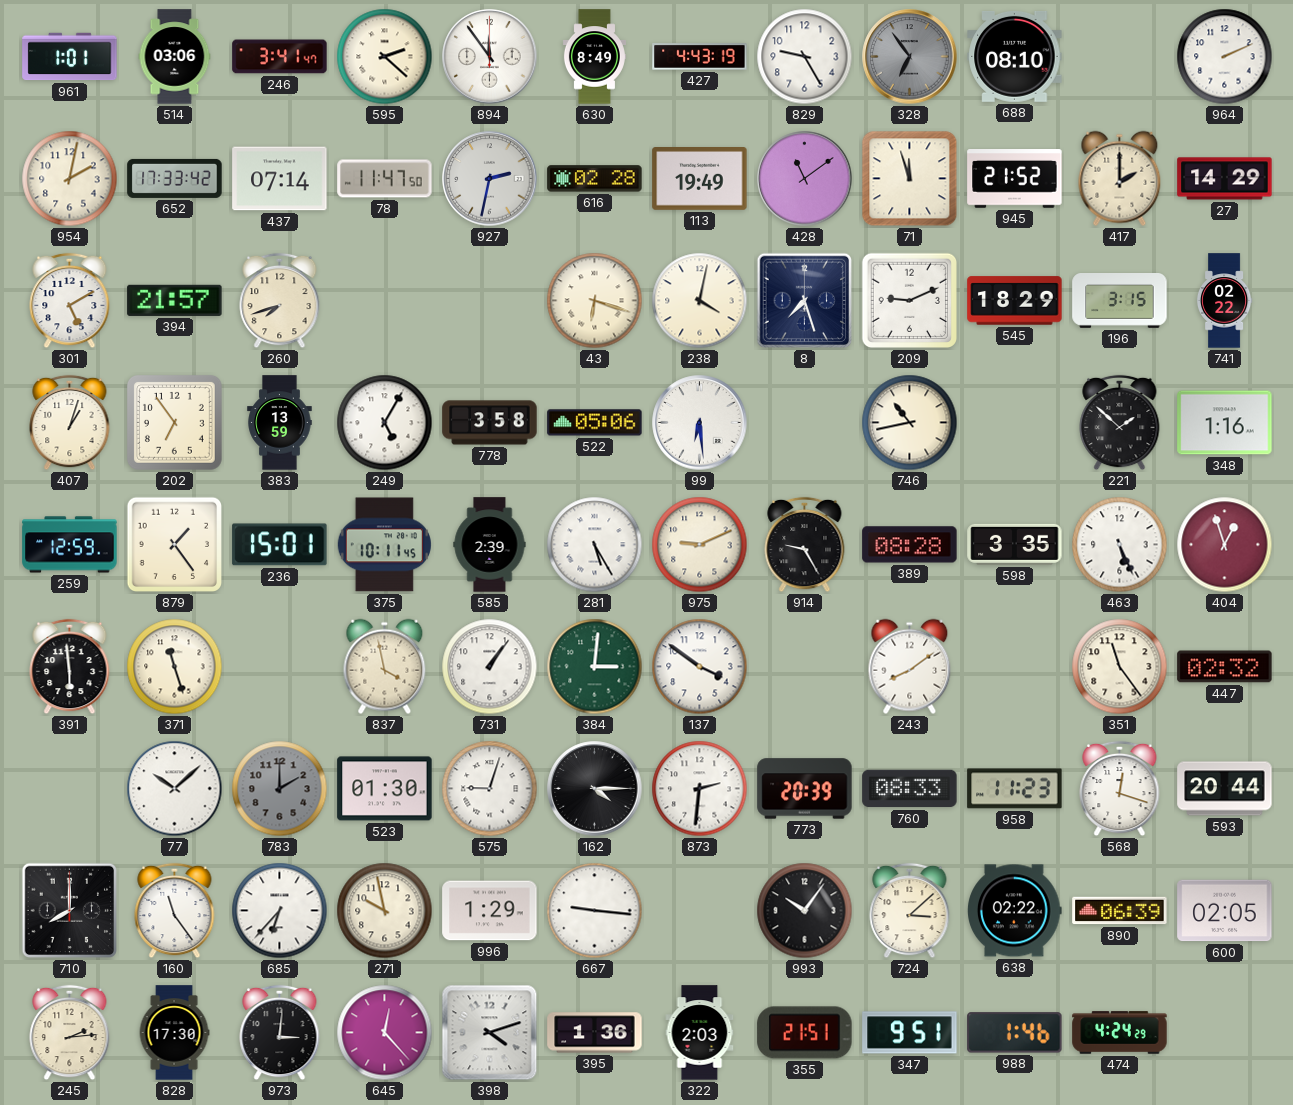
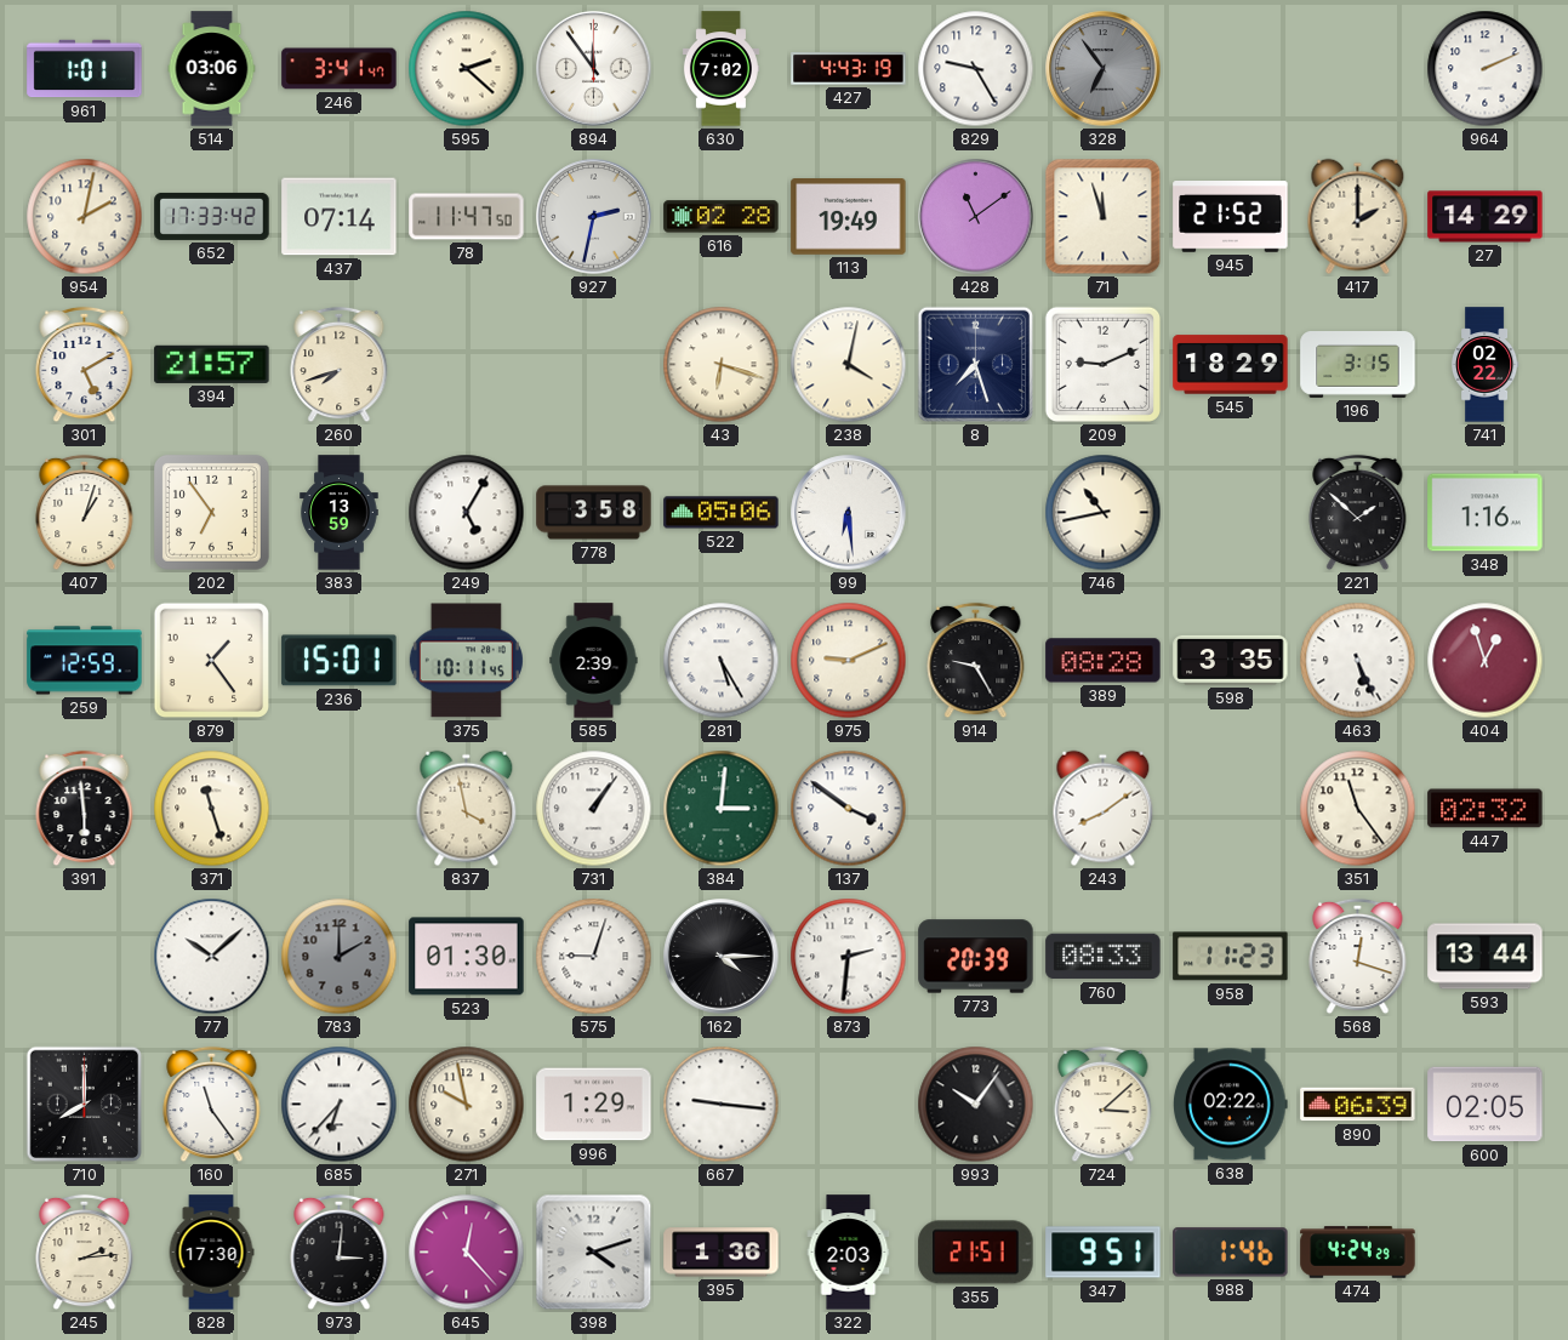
630: 8:49 -> 7:02 (720, 69)
688: 08:10 -> none (1015, 56)
593: 20:44 -> 13:44 (1486, 957)
